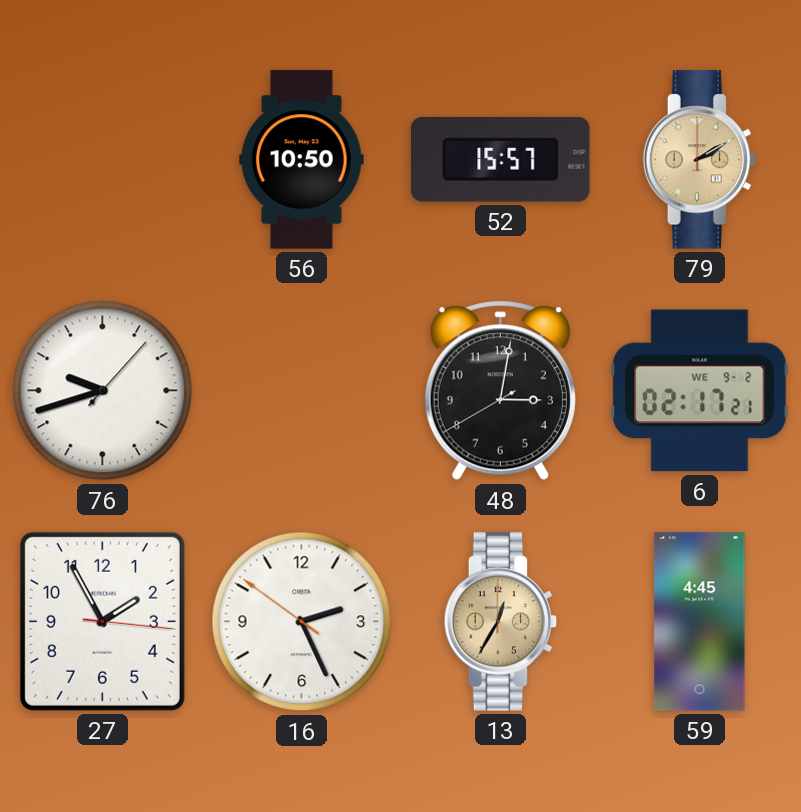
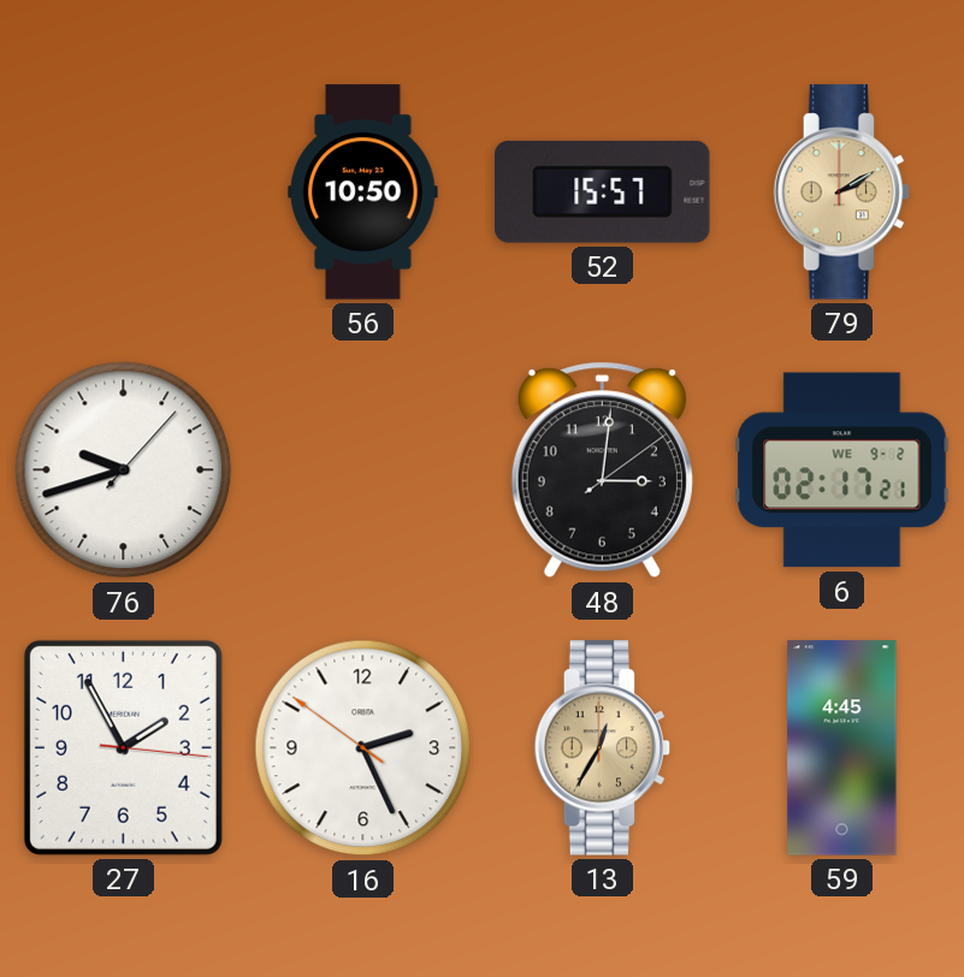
48: 3:01:40 -> 3:01:09 (602, 470)
